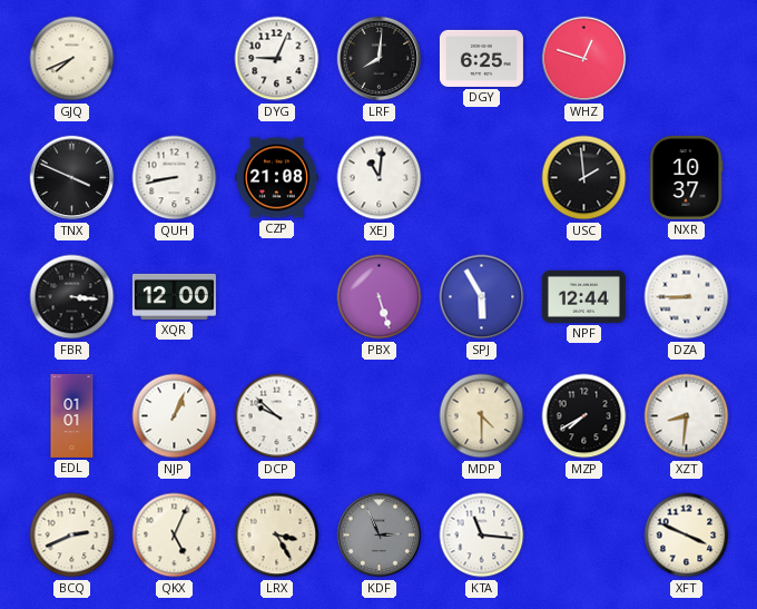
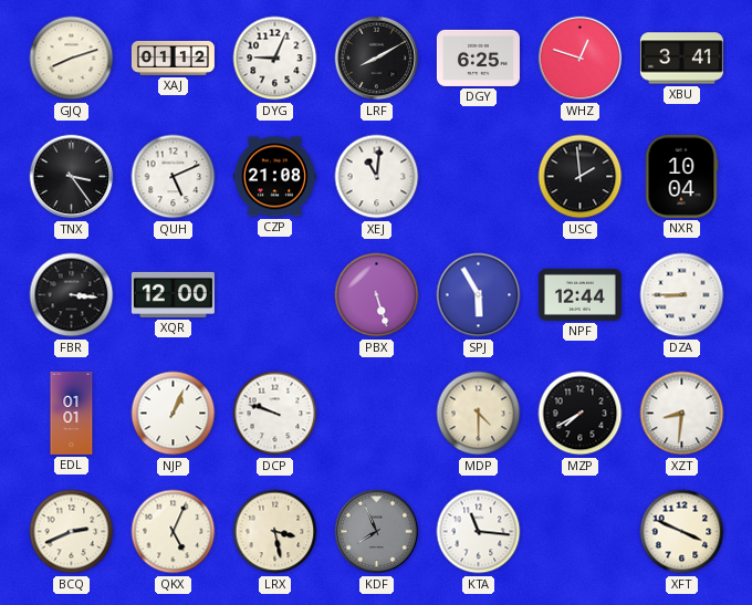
GJQ: 7:41 -> 8:12 (72, 59)
XAJ: none -> 01:12 (173, 58)
LRF: 8:01 -> 8:10 (377, 59)
XBU: none -> 3:41 (681, 59)
TNX: 3:49 -> 3:24 (72, 177)
QUH: 8:43 -> 5:11 (174, 177)
NXR: 10:37 -> 10:04 (681, 176)
DCP: 9:52 -> 9:48 (275, 414)
LRX: 3:25 -> 3:28 (275, 532)
KDF: 2:56 -> 7:56 (377, 532)
